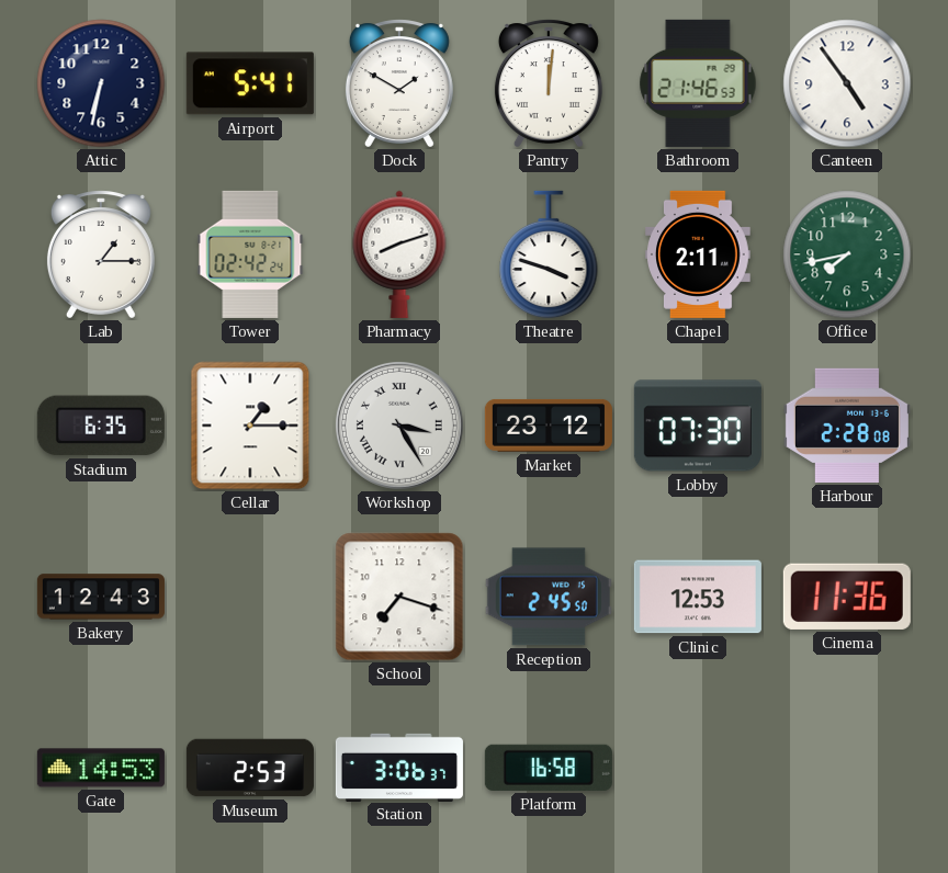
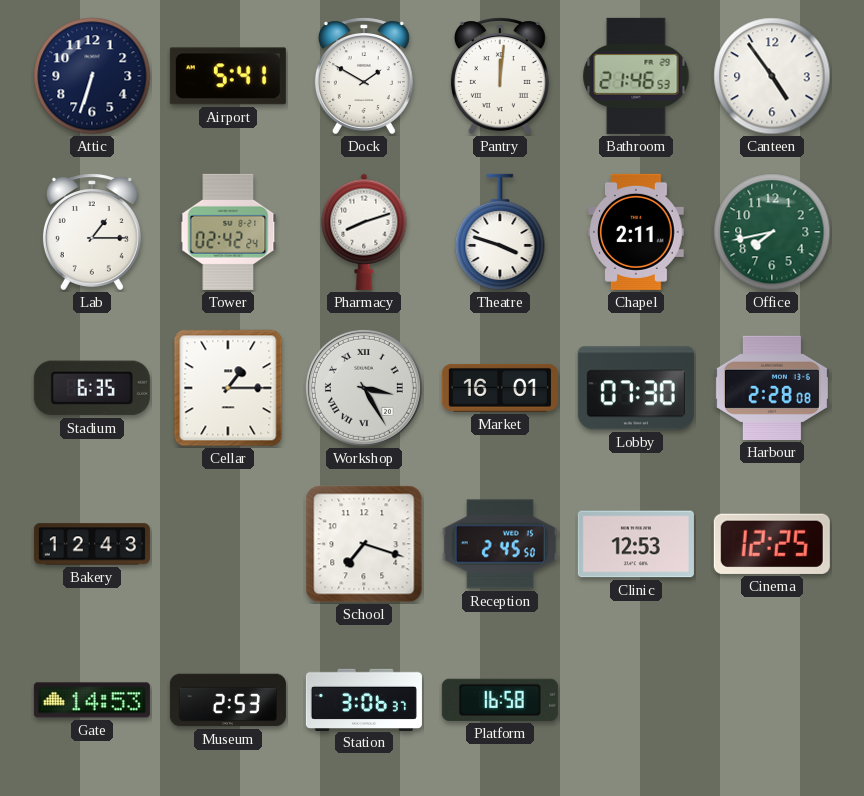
Attic: 6:32 -> 6:33 (92, 76)
Market: 23:12 -> 16:01 (500, 388)
Cinema: 11:36 -> 12:25 (772, 544)
